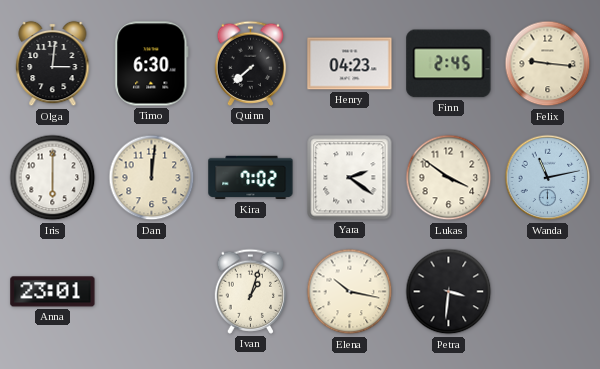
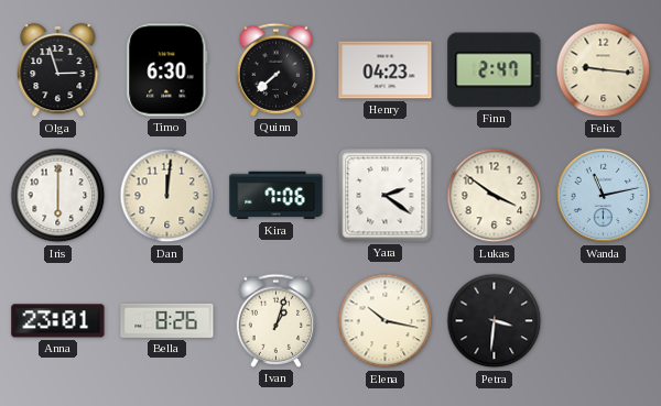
Olga: 3:01 -> 2:57 (58, 70)
Finn: 2:45 -> 2:47 (495, 70)
Kira: 7:02 -> 7:06 (277, 196)
Bella: none -> 8:26 (167, 320)
